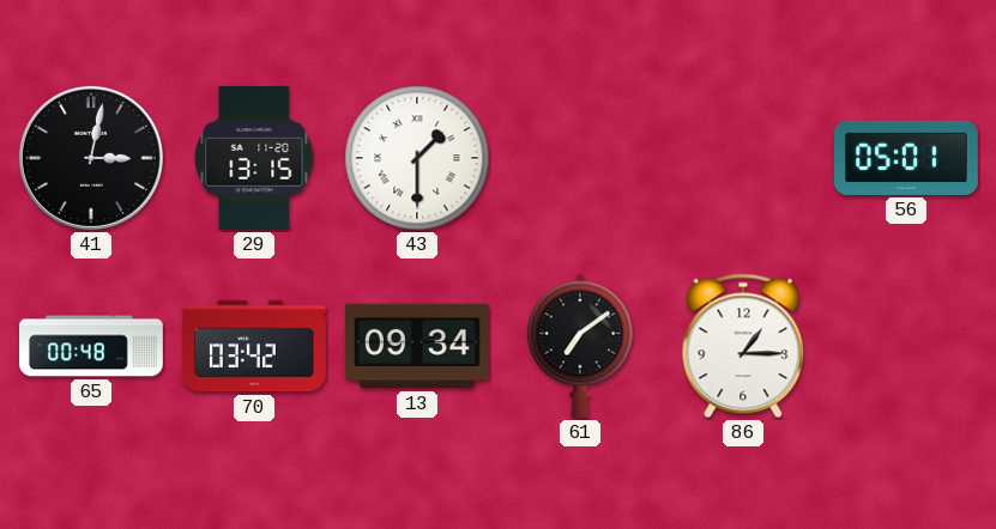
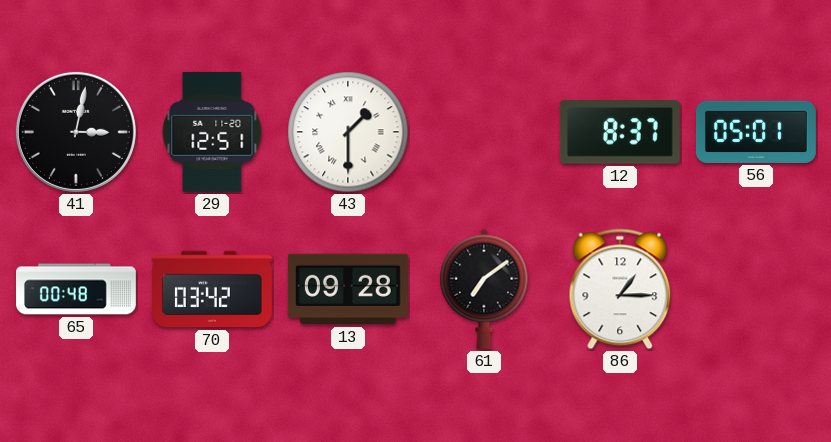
29: 13:15 -> 12:51 (212, 132)
12: none -> 8:37 (620, 132)
13: 09:34 -> 09:28 (348, 289)
